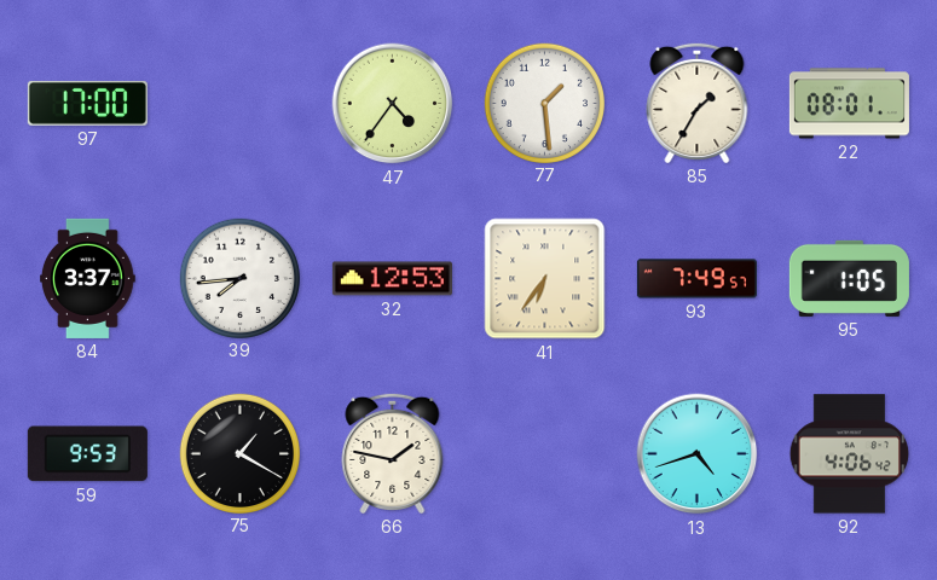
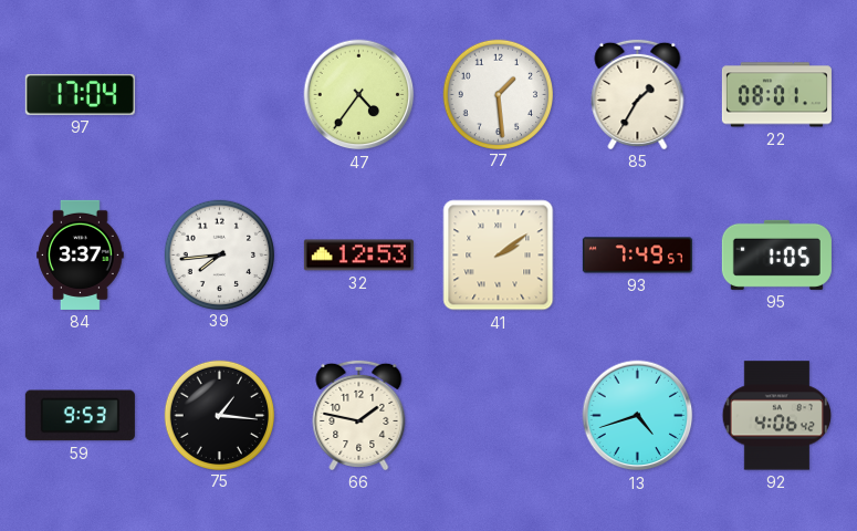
97: 17:00 -> 17:04 (80, 94)
41: 6:36 -> 2:09 (499, 256)
75: 1:20 -> 1:16 (219, 415)
